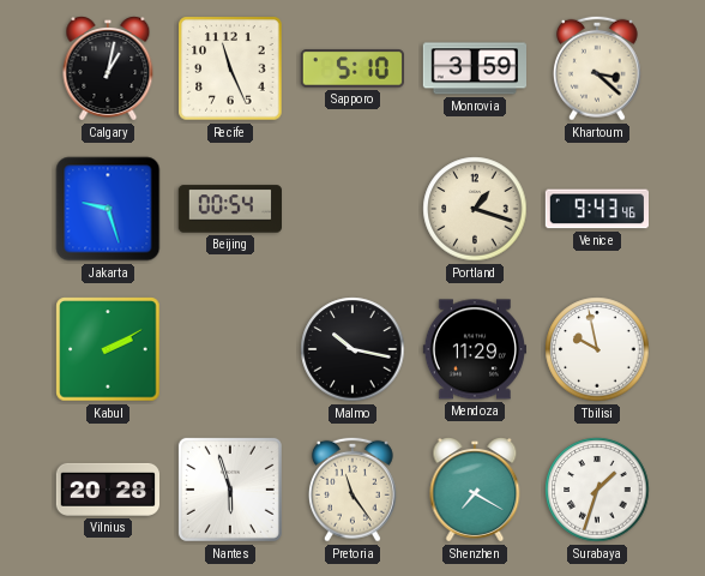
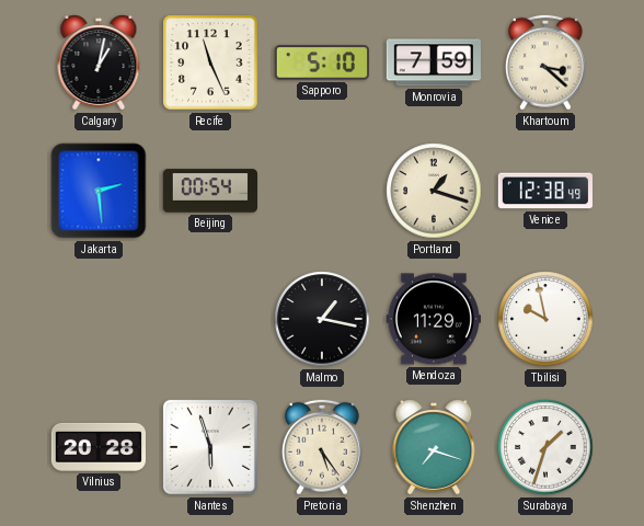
Monrovia: 3:59 -> 7:59 (433, 62)
Jakarta: 9:27 -> 2:29 (99, 191)
Venice: 9:43 -> 12:38 (544, 191)
Kabul: 2:10 -> none (108, 349)
Malmo: 10:17 -> 1:17 (322, 319)
Pretoria: 11:24 -> 5:24 (322, 447)
Shenzhen: 7:20 -> 7:18 (434, 447)
